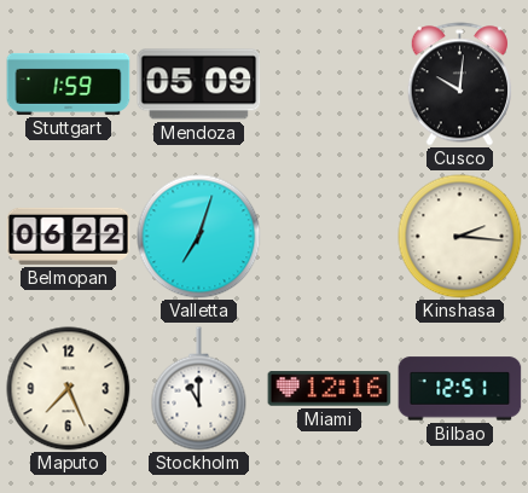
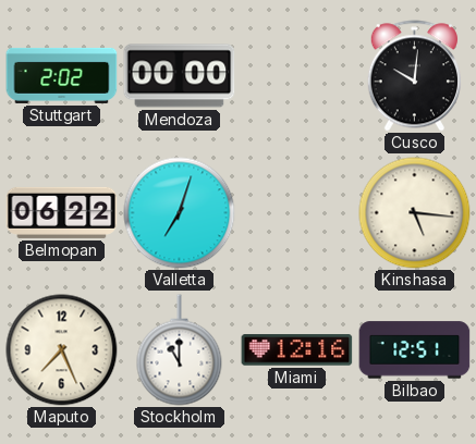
Stuttgart: 1:59 -> 2:02 (62, 75)
Mendoza: 05:09 -> 00:00 (180, 76)
Kinshasa: 2:16 -> 5:16 (415, 213)
